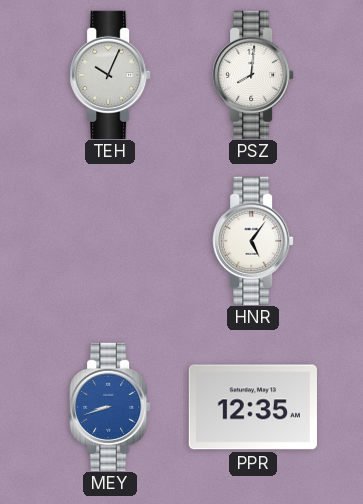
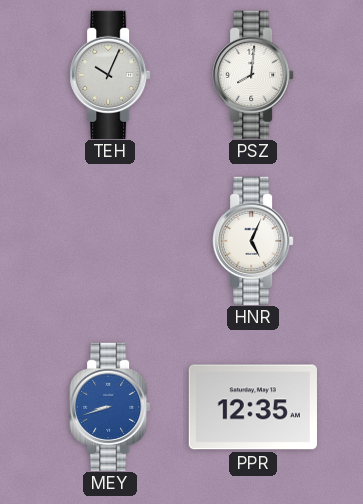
HNR: 5:06 -> 5:04 (253, 240)
